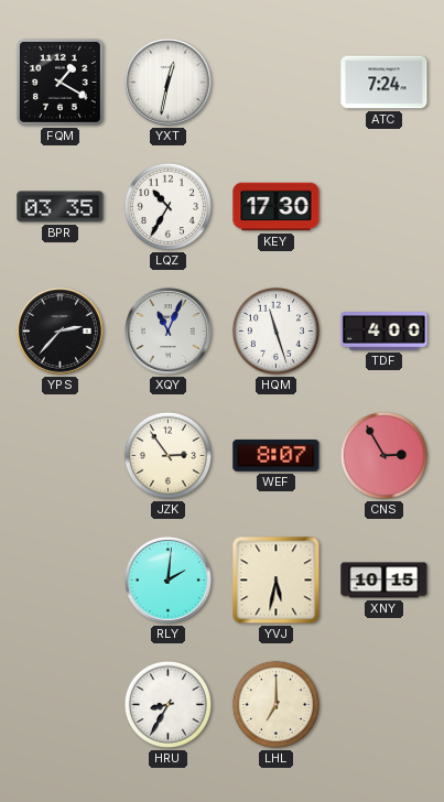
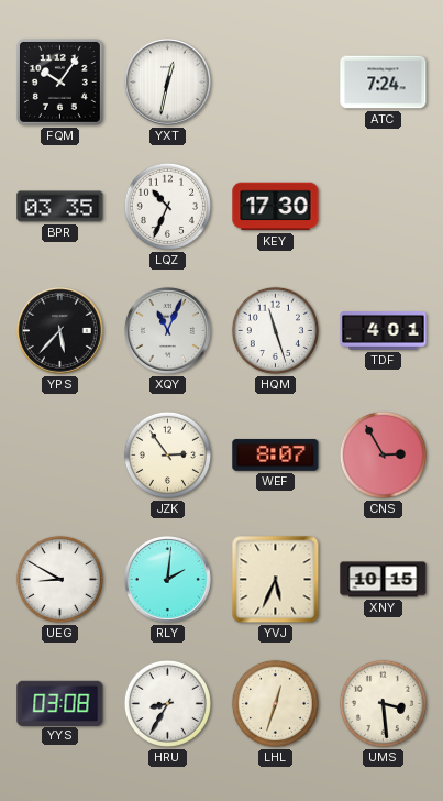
FQM: 1:20 -> 10:06 (59, 81)
LQZ: 10:35 -> 10:34 (167, 206)
YPS: 2:37 -> 5:37 (60, 331)
TDF: 4:00 -> 4:01 (384, 331)
UEG: none -> 8:50 (59, 579)
YVJ: 5:32 -> 5:34 (276, 580)
YYS: none -> 03:08 (60, 703)
LHL: 7:00 -> 12:33 (275, 703)
UMS: none -> 3:29 (383, 703)
